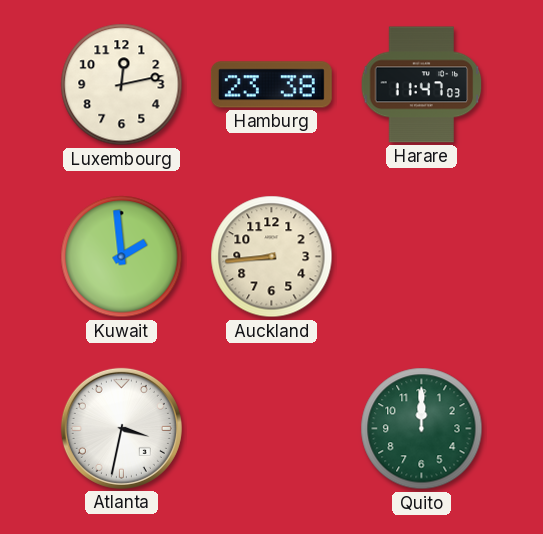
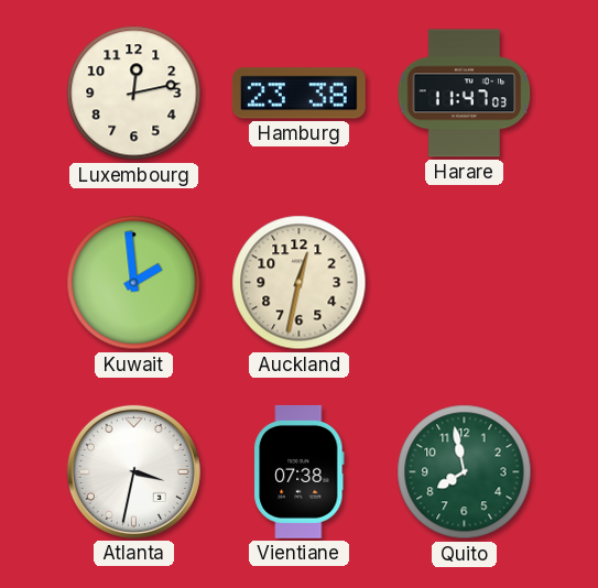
Auckland: 8:44 -> 12:32 (300, 283)
Vientiane: none -> 07:38 (300, 471)
Quito: 12:00 -> 7:58 (465, 472)
